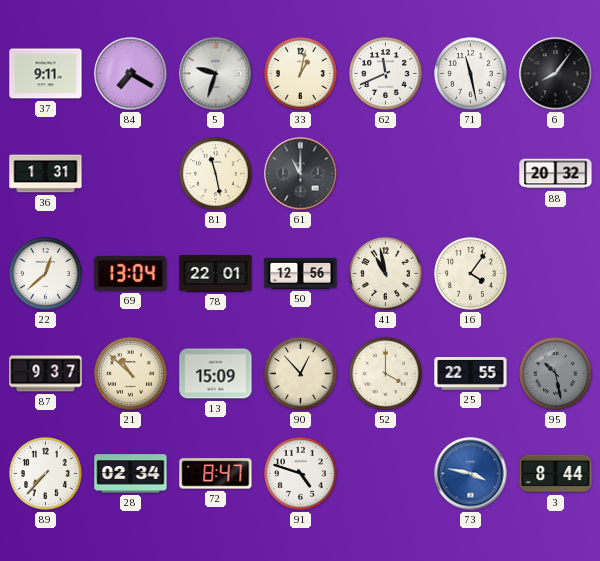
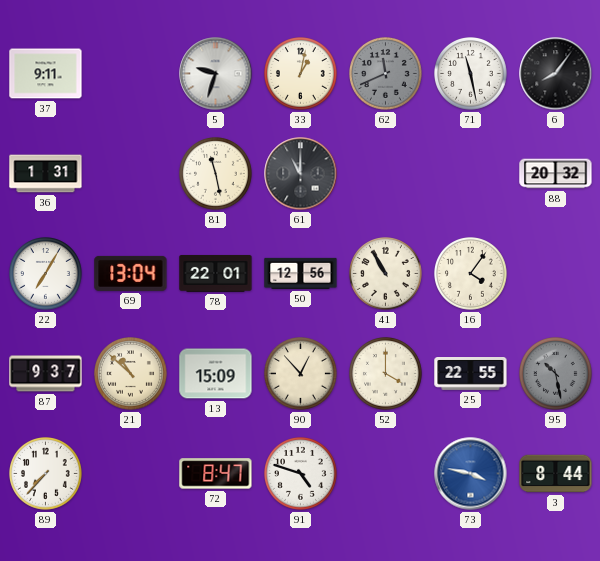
84: 7:20 -> none (131, 74)
62 dial: white -> grey (386, 74)
22: 12:38 -> 7:05 (46, 274)
41: 10:58 -> 10:55 (386, 274)
28: 02:34 -> none (131, 474)
